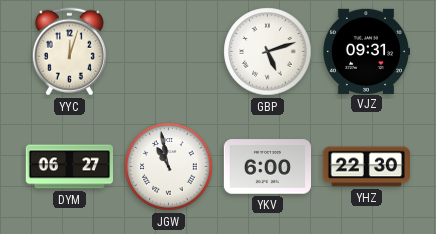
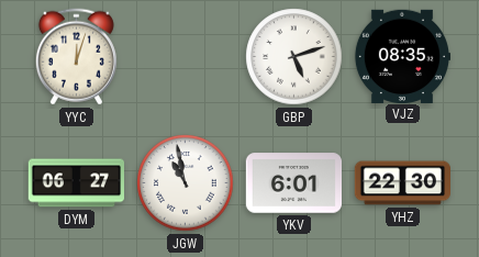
VJZ: 09:31 -> 08:35 (401, 56)
YKV: 6:00 -> 6:01 (293, 183)
